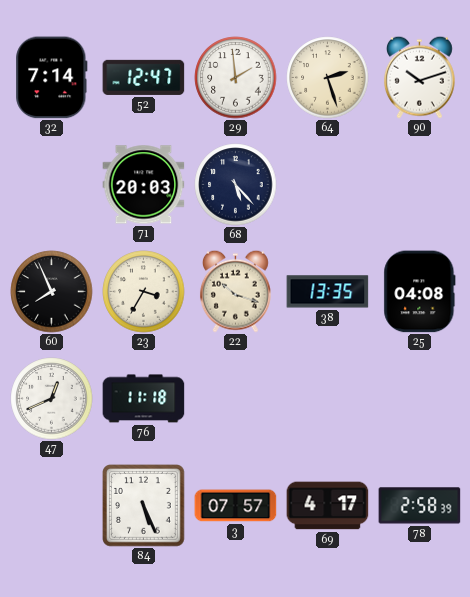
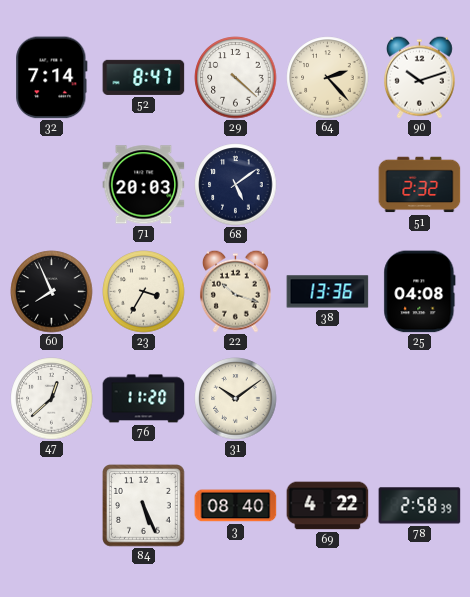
52: 12:47 -> 8:47 (144, 77)
29: 1:59 -> 4:22 (236, 78)
64: 2:27 -> 2:23 (328, 78)
68: 5:23 -> 5:09 (236, 185)
51: none -> 2:32 (420, 185)
38: 13:35 -> 13:36 (328, 292)
47: 12:41 -> 12:38 (52, 399)
76: 11:18 -> 11:20 (144, 399)
31: none -> 10:09 (236, 399)
3: 07:57 -> 08:40 (236, 506)
69: 4:17 -> 4:22 (328, 506)
